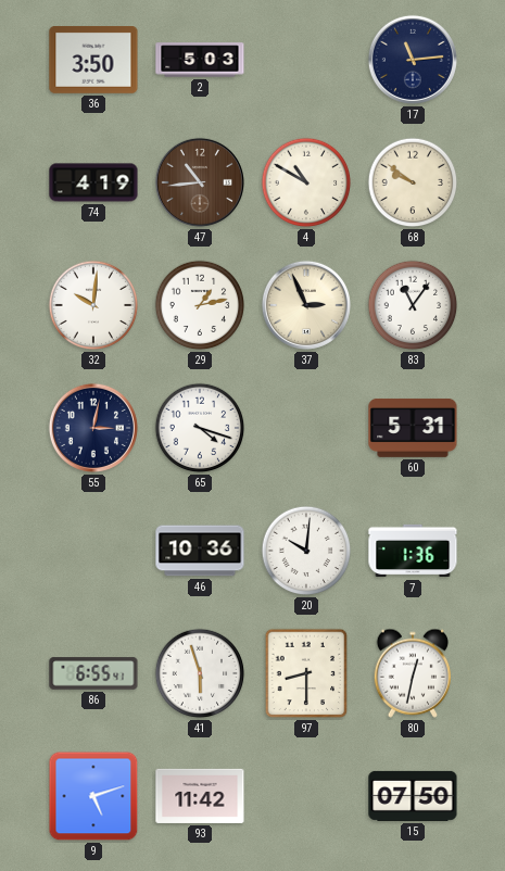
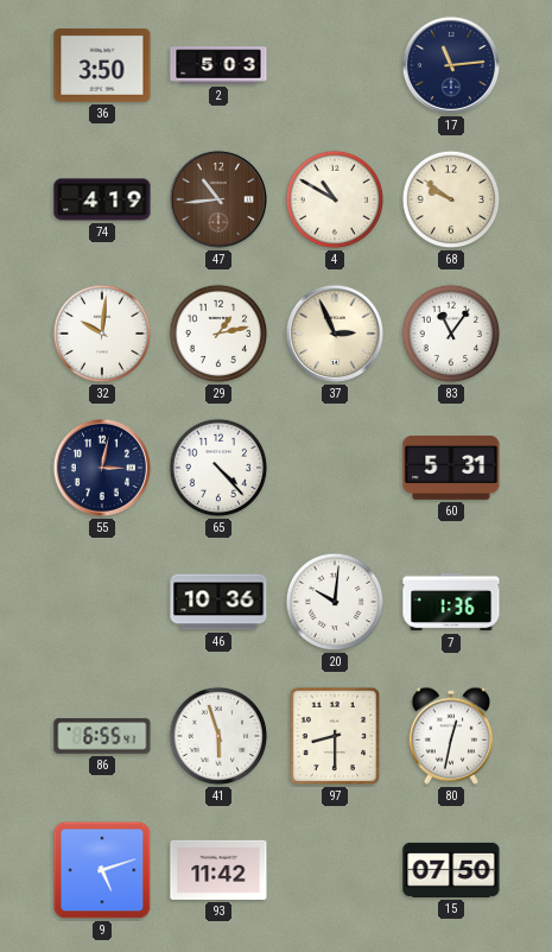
65: 4:18 -> 4:23 (218, 468)
